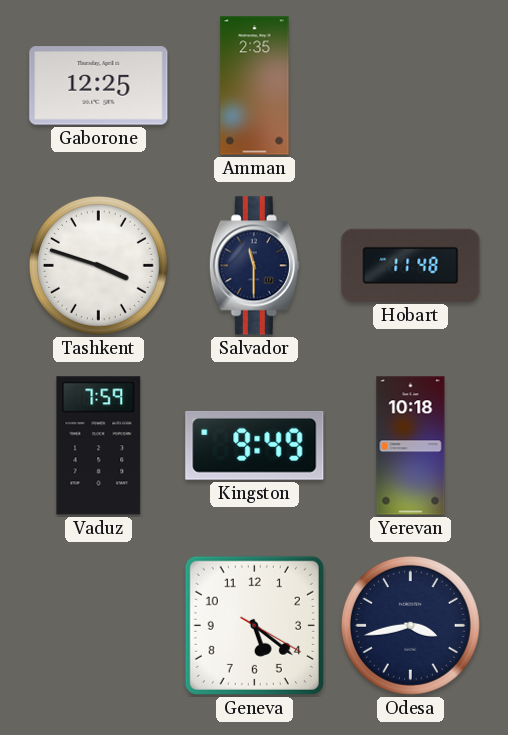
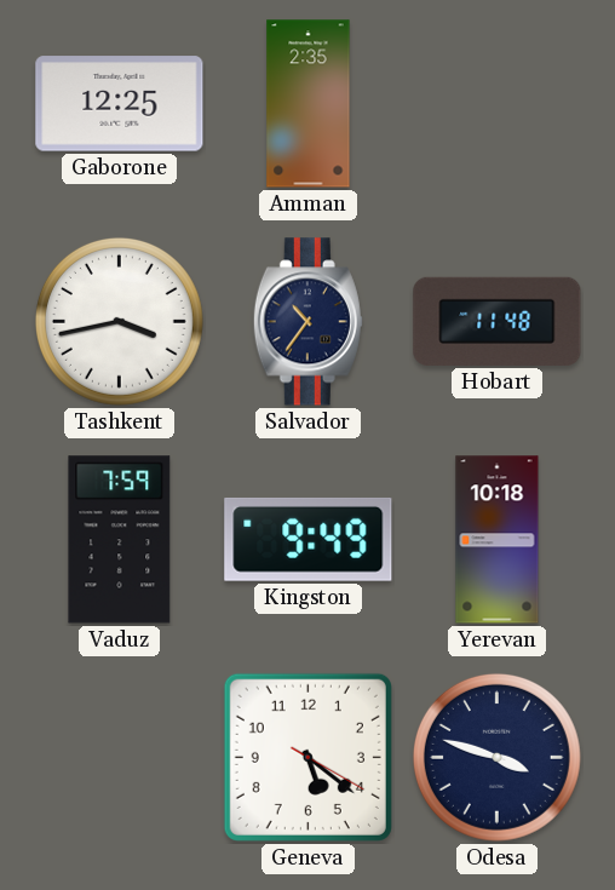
Tashkent: 3:48 -> 3:43 (119, 321)
Salvador: 11:30 -> 10:36 (307, 322)
Odesa: 3:43 -> 3:48 (496, 757)
